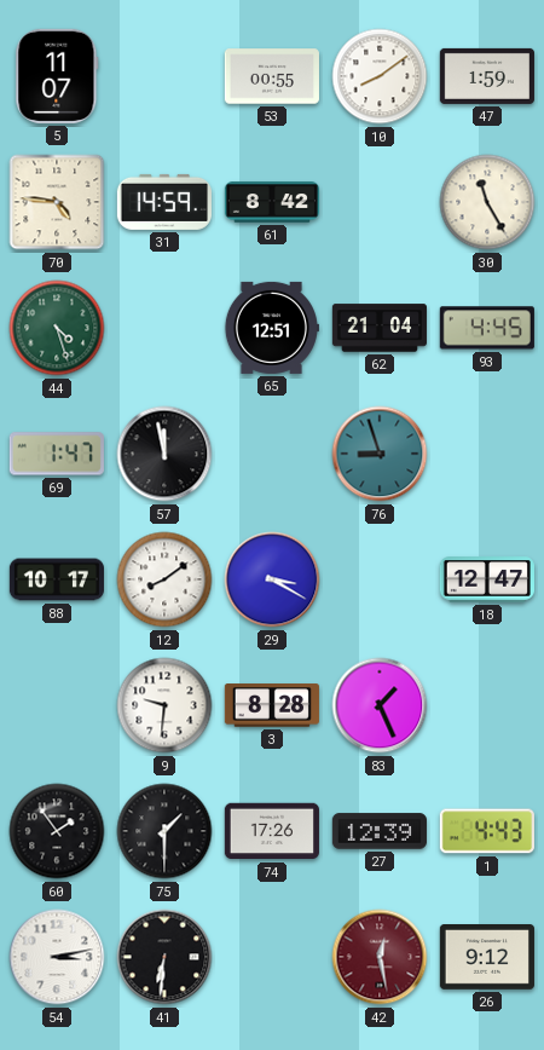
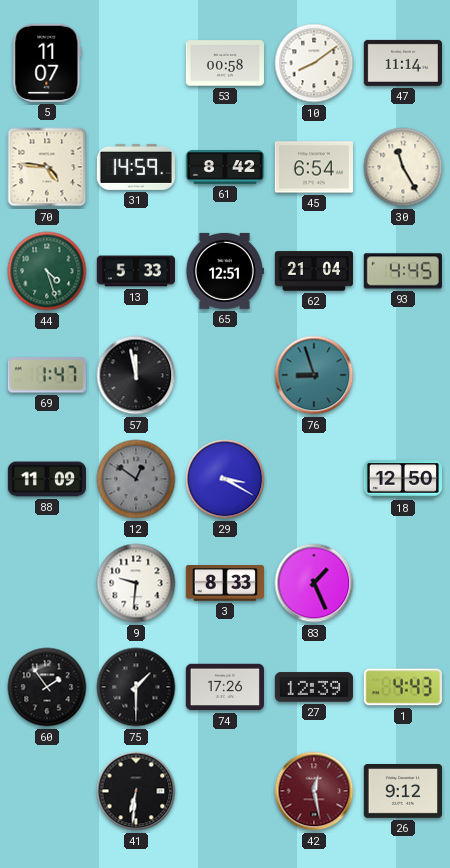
53: 00:55 -> 00:58 (225, 63)
47: 1:59 -> 11:14 (403, 63)
45: none -> 6:54 (314, 167)
13: none -> 5:33 (136, 271)
88: 10:17 -> 11:09 (47, 479)
12: 8:09 -> 12:51 (136, 479)
12 dial: white -> grey (136, 479)
18: 12:47 -> 12:50 (403, 479)
3: 8:28 -> 8:33 (225, 583)
54: 3:13 -> none (57, 957)
